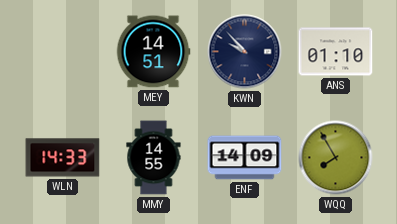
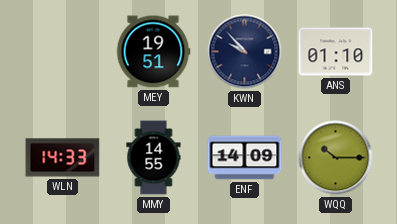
MEY: 14:51 -> 19:51 (153, 52)
WQQ: 7:55 -> 10:15 (336, 158)
